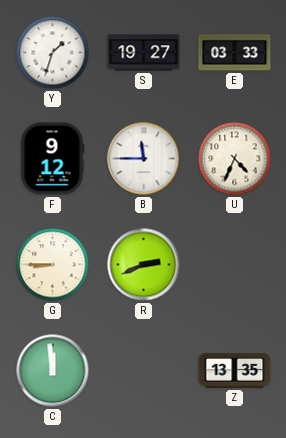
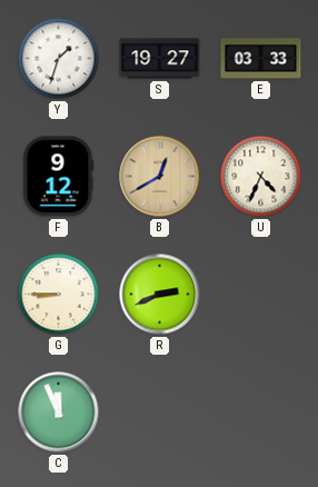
B: 11:45 -> 12:40 (160, 177)
B dial: white -> champagne (160, 177)
C: 11:59 -> 11:56 (59, 413)
Z: 13:35 -> none (235, 371)
